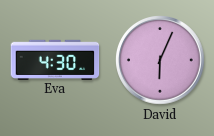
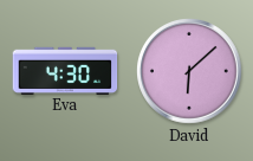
David: 6:04 -> 6:08 (190, 72)
